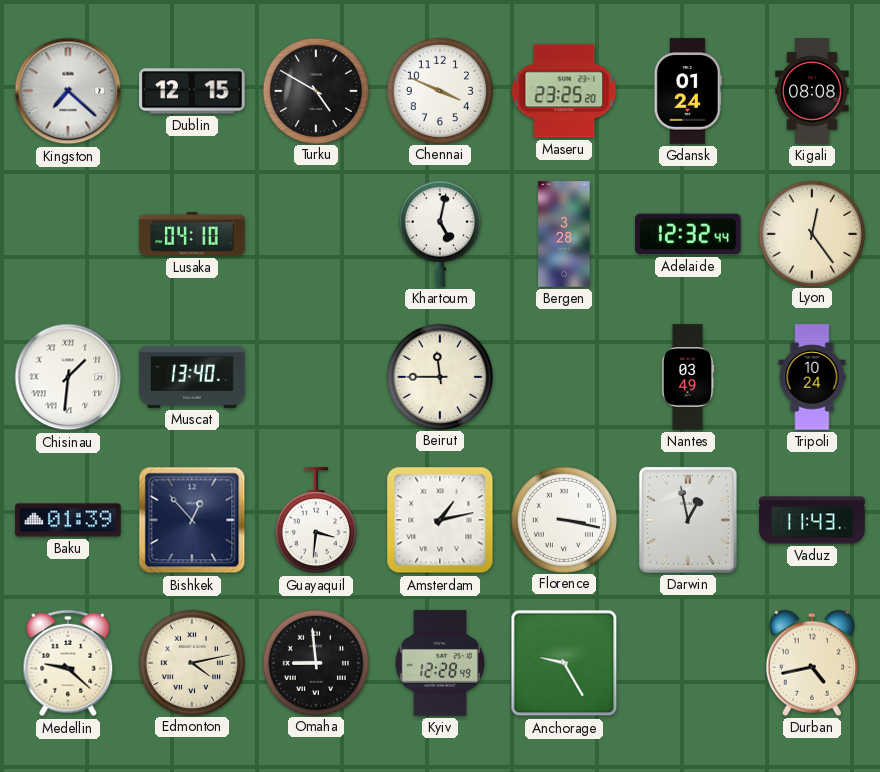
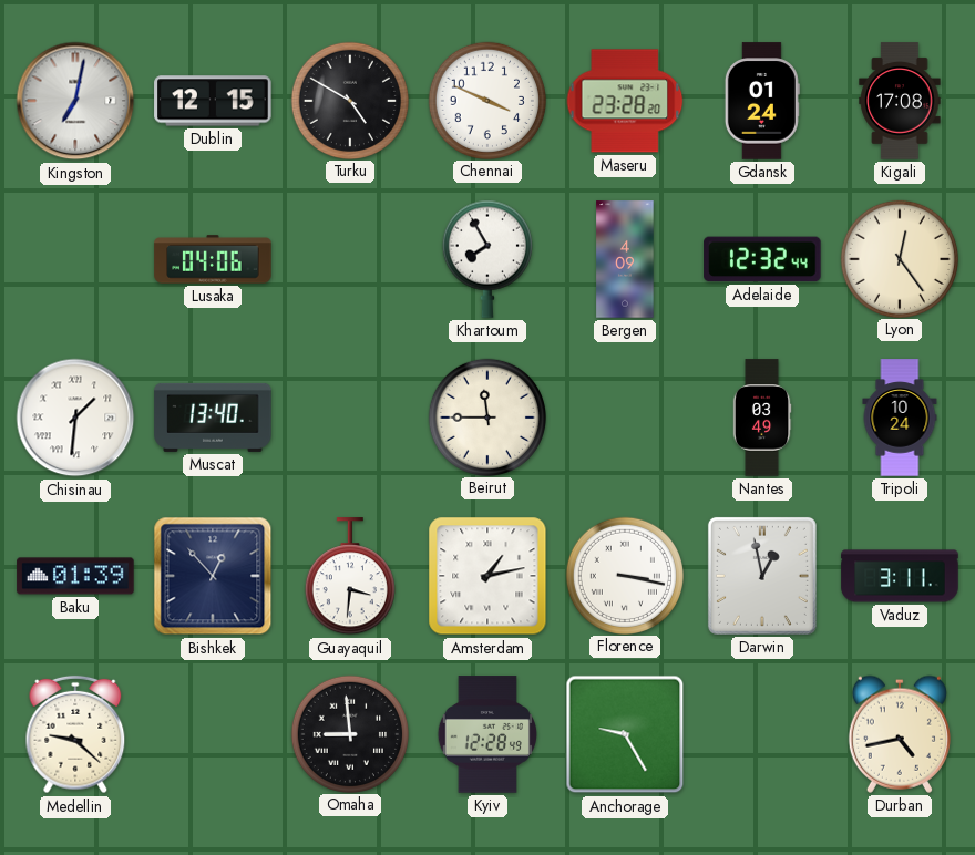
Kingston: 7:22 -> 7:02 (75, 101)
Maseru: 23:25 -> 23:28 (625, 101)
Kigali: 08:08 -> 17:08 (900, 101)
Lusaka: 04:10 -> 04:06 (213, 259)
Khartoum: 5:02 -> 7:55 (487, 259)
Bergen: 3:28 -> 4:09 (625, 259)
Vaduz: 11:43 -> 3:11 (900, 576)
Edmonton: 4:13 -> none (191, 662)
